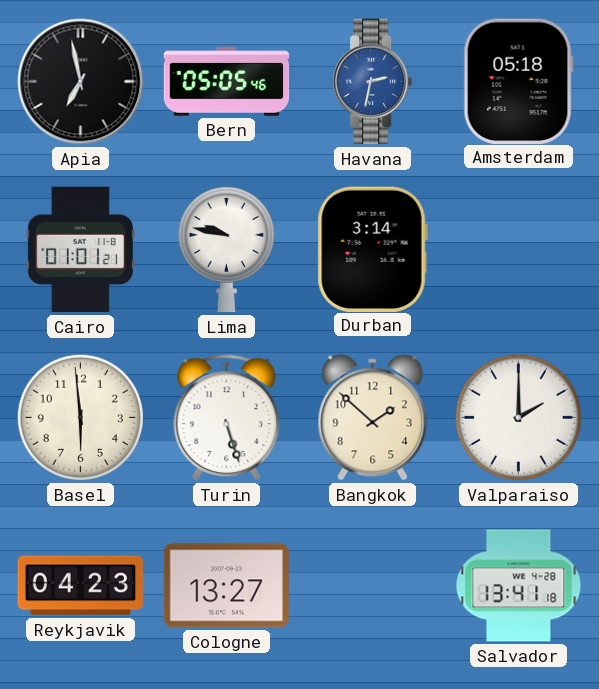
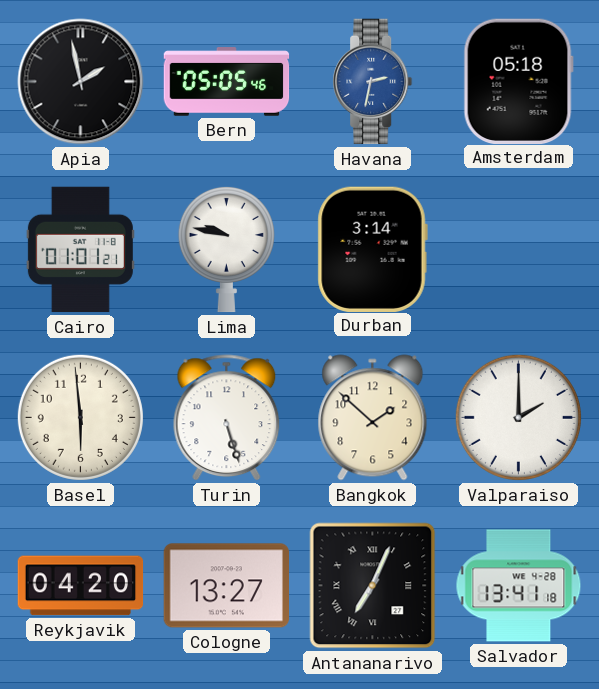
Apia: 6:58 -> 1:58 (81, 82)
Reykjavik: 04:23 -> 04:20 (81, 586)
Antananarivo: none -> 7:04 (373, 586)
